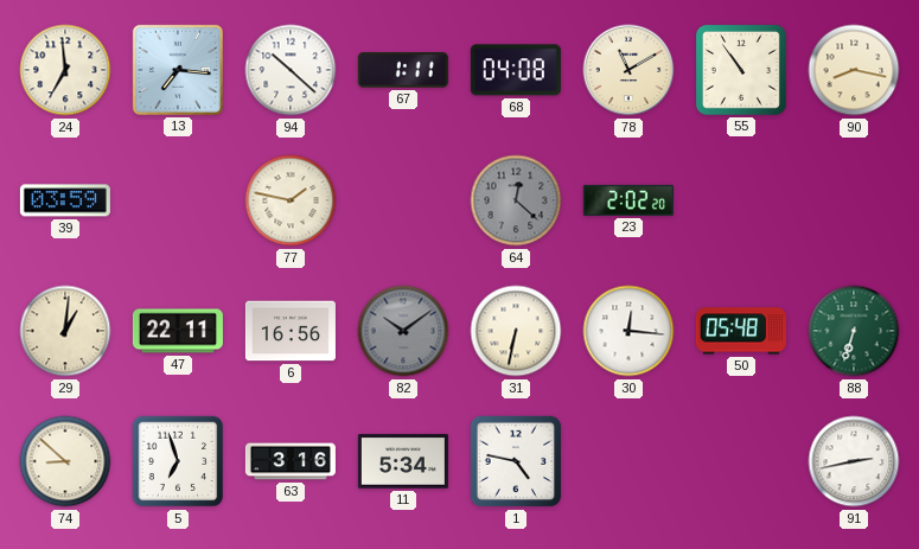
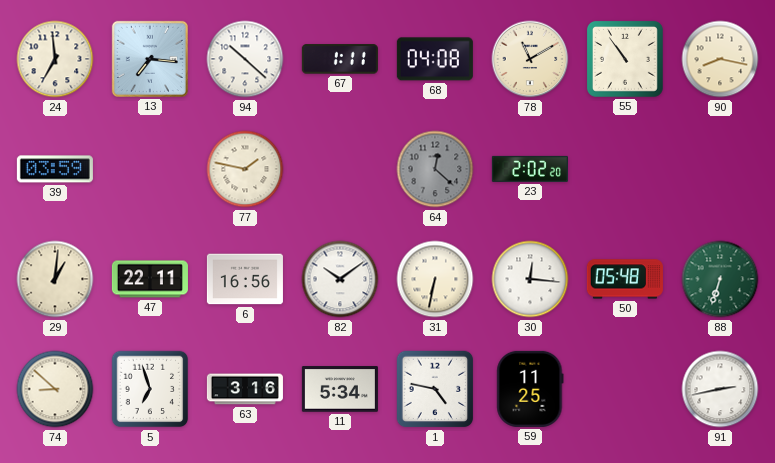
82 dial: grey -> white (340, 279)
59: none -> 11:25 (530, 389)
